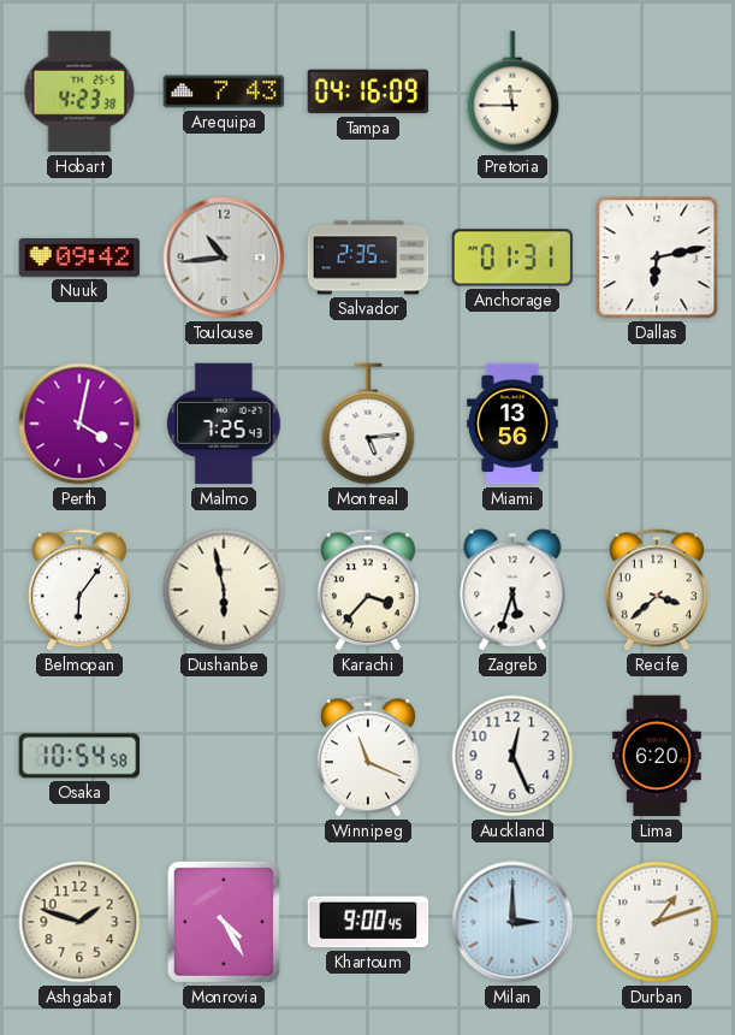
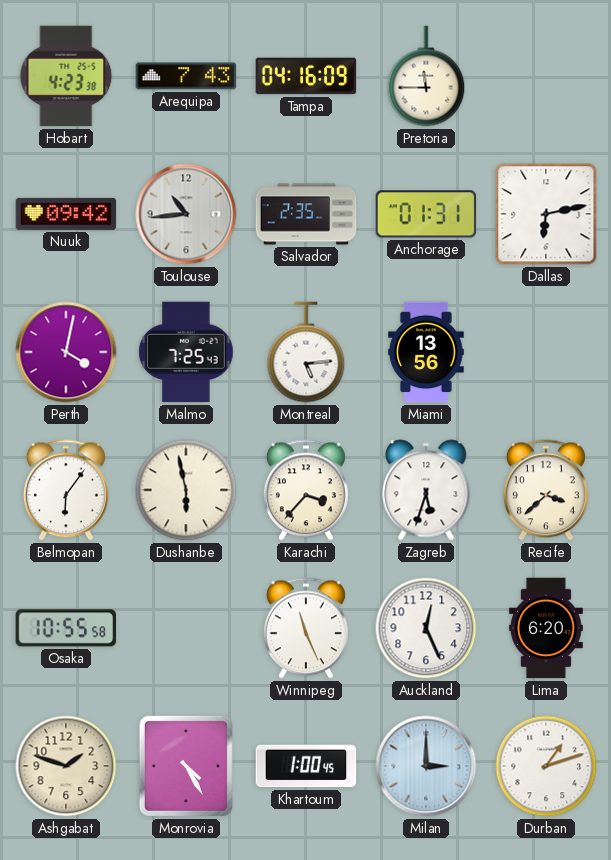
Osaka: 10:54 -> 10:55 (66, 628)
Winnipeg: 11:19 -> 11:26 (306, 628)
Khartoum: 9:00 -> 1:00 (306, 766)
